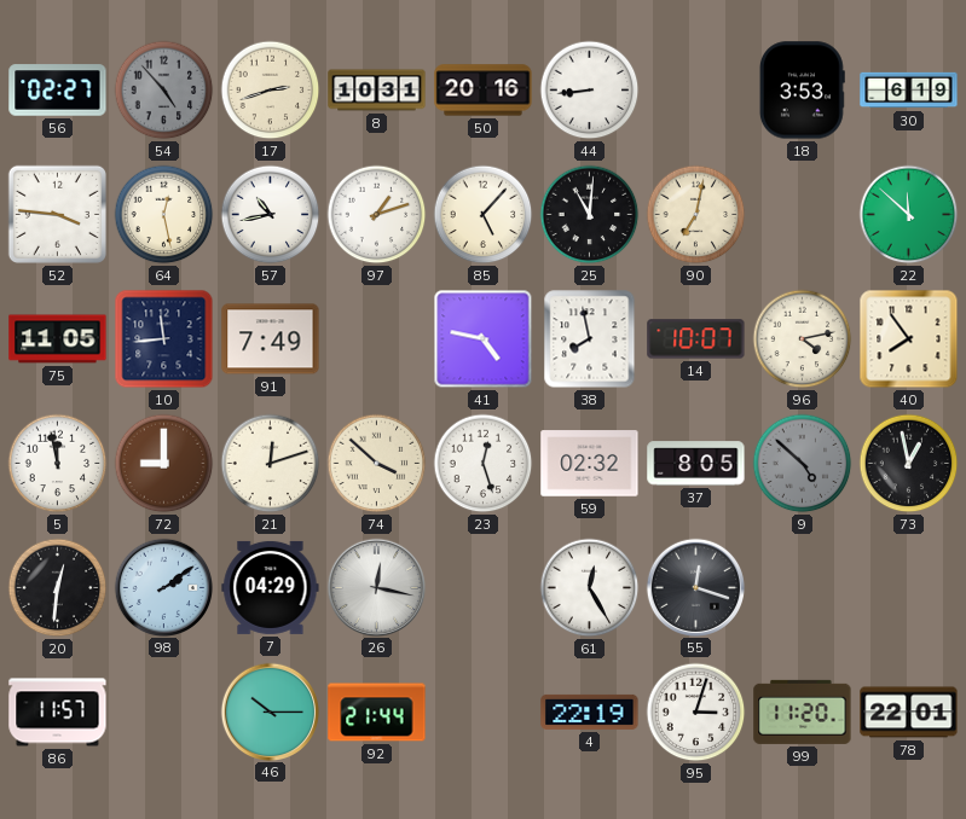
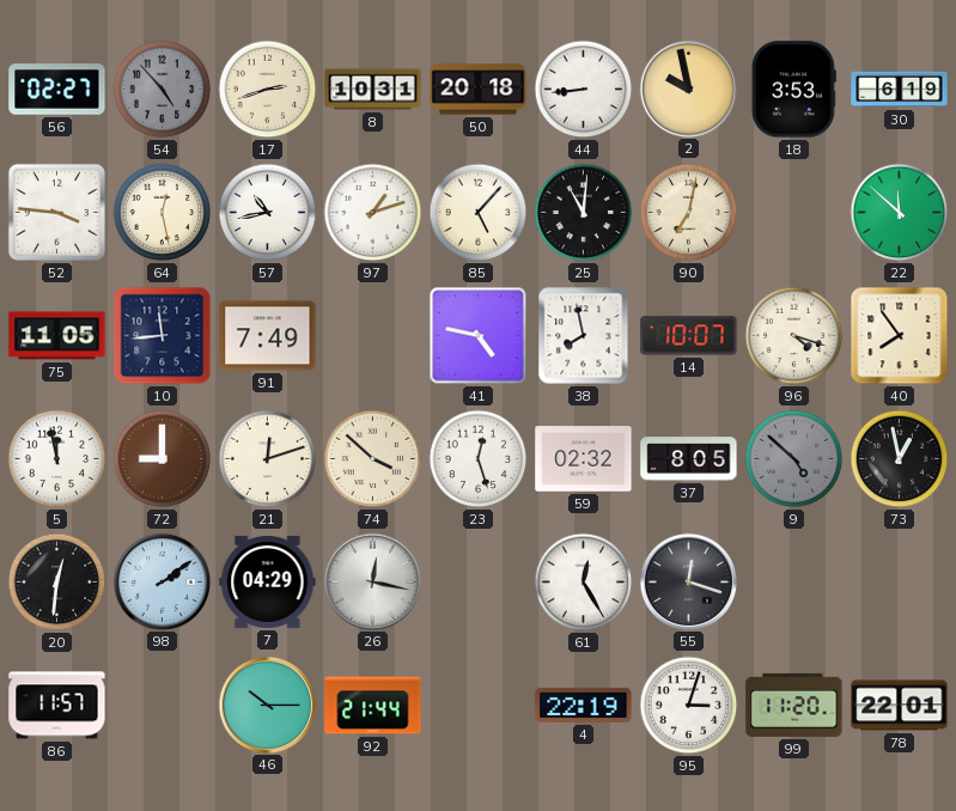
50: 20:16 -> 20:18 (479, 90)
2: none -> 9:58 (688, 89)
96: 4:13 -> 4:18 (794, 336)
